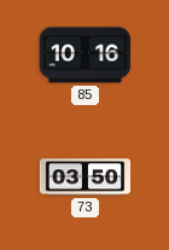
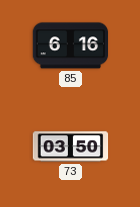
85: 10:16 -> 6:16 (71, 46)
